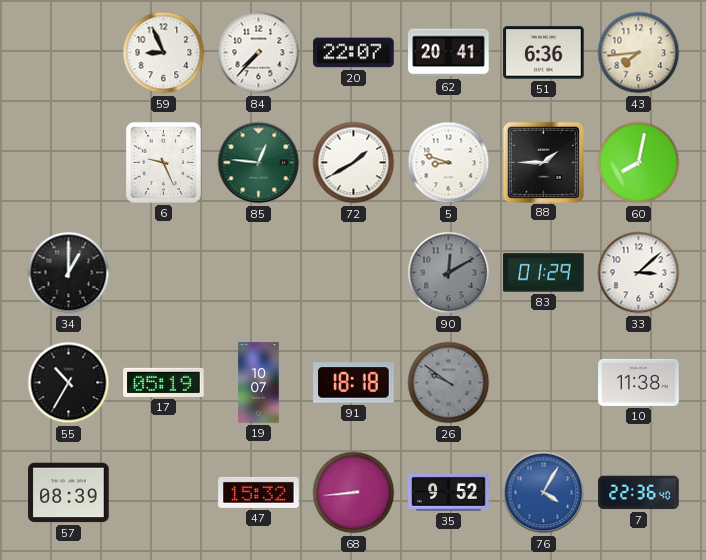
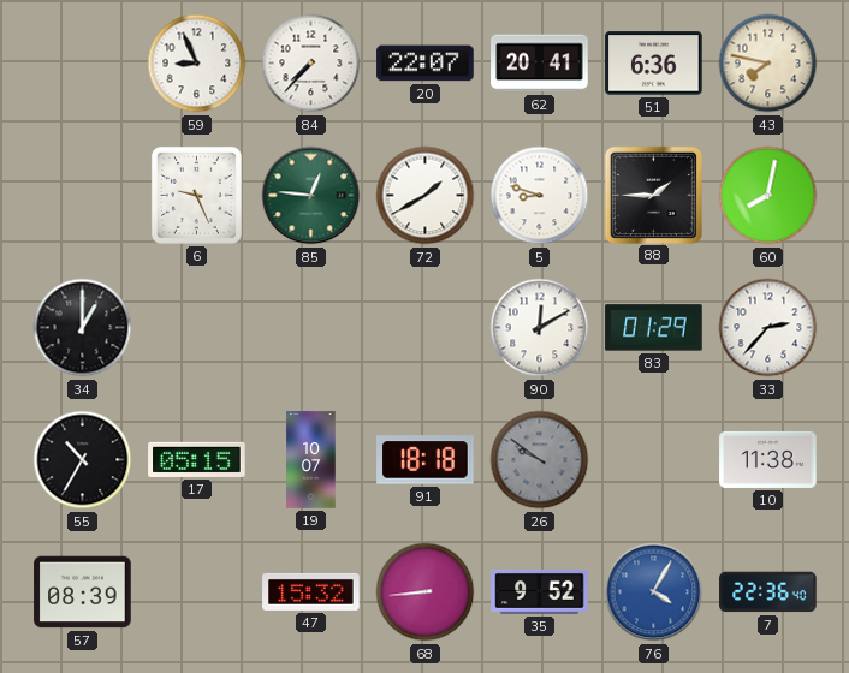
43: 7:44 -> 7:47 (768, 64)
90 dial: grey -> white (540, 328)
33: 3:08 -> 2:37 (768, 328)
17: 05:19 -> 05:15 (197, 459)
